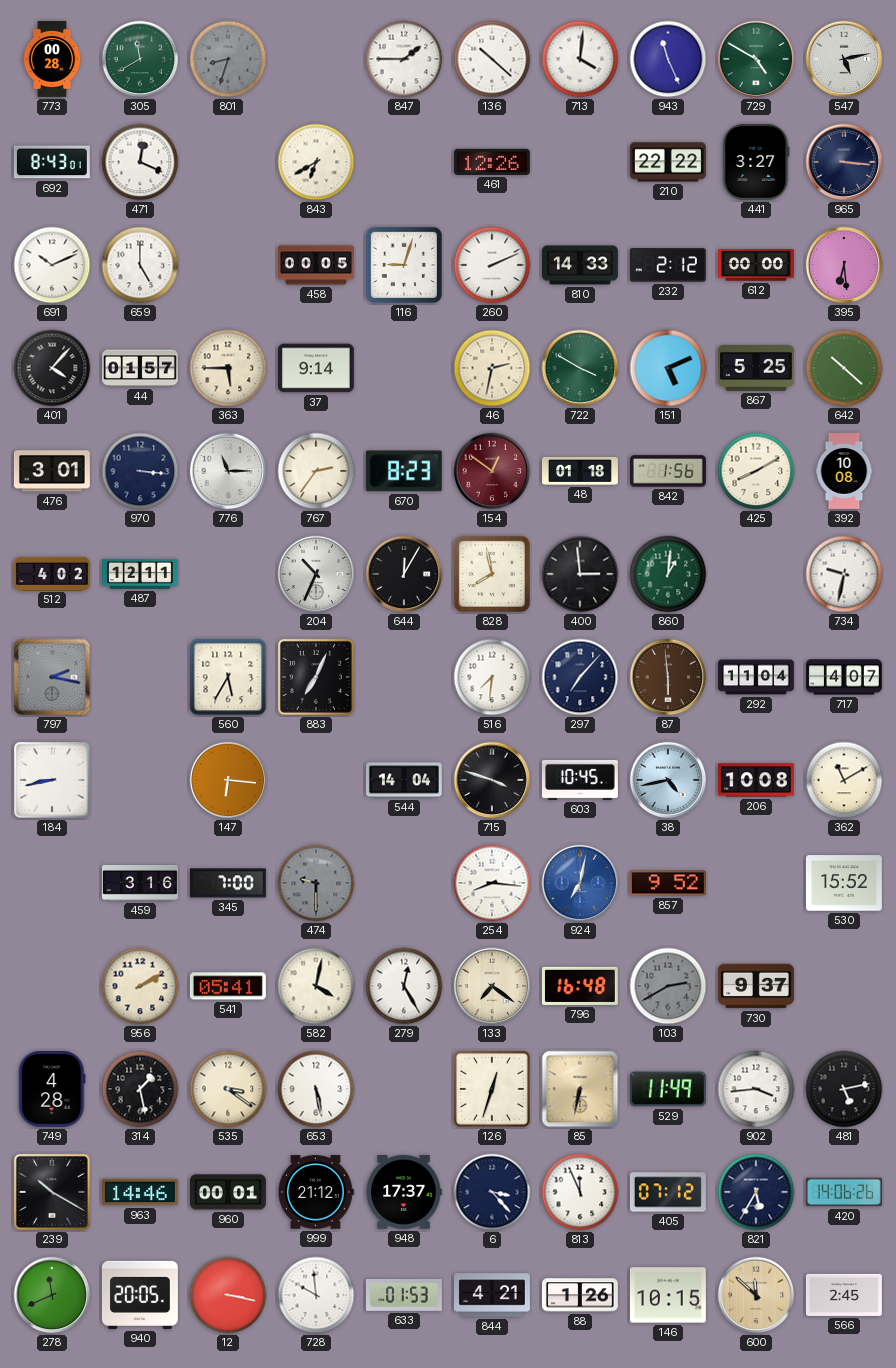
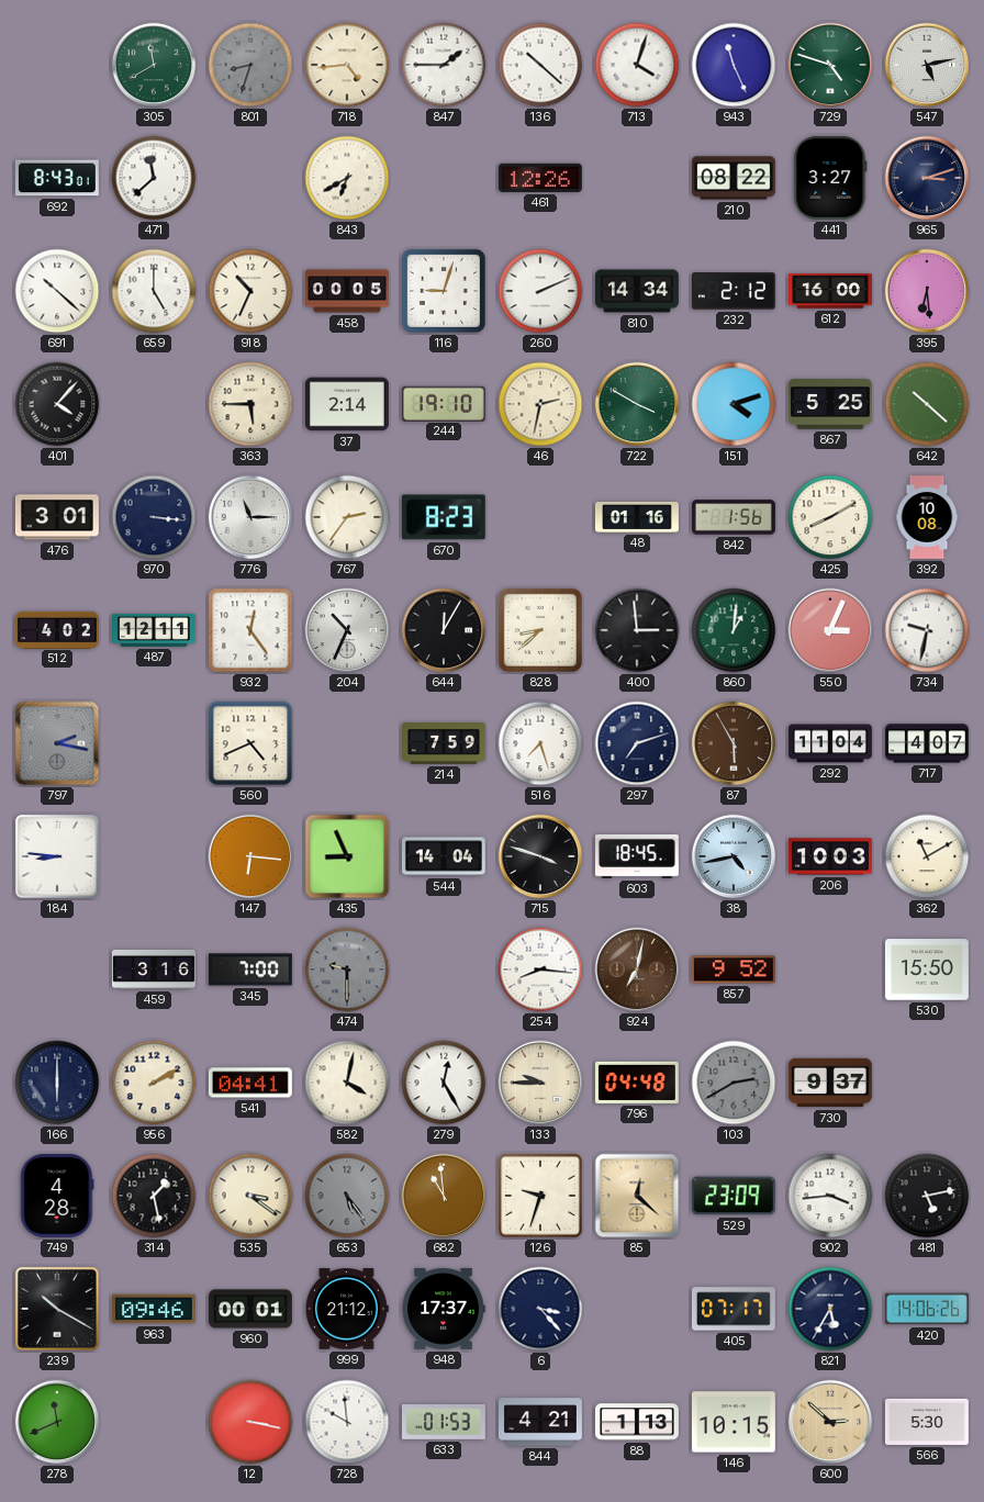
773: 00:28 -> none (52, 60)
718: none -> 4:44 (347, 65)
713: 4:01 -> 4:03 (637, 65)
729: 4:50 -> 4:48 (830, 65)
471: 12:19 -> 11:38 (154, 178)
210: 22:22 -> 08:22 (734, 178)
965: 3:16 -> 3:12 (927, 178)
691: 10:11 -> 10:22 (57, 291)
918: none -> 10:34 (250, 291)
810: 14:33 -> 14:34 (637, 291)
612: 00:00 -> 16:00 (831, 291)
44: 01:57 -> none (141, 368)
37: 9:14 -> 2:14 (347, 404)
244: none -> 19:10 (444, 403)
151: 5:11 -> 4:12 (734, 404)
154: 12:51 -> none (492, 471)
48: 01:18 -> 01:16 (638, 517)
932: none -> 12:24 (250, 630)
828: 7:58 -> 8:38 (540, 630)
550: none -> 3:04 (830, 630)
560: 5:35 -> 4:41 (250, 743)
883: 7:04 -> none (316, 677)
214: none -> 7:59 (445, 744)
516: 7:31 -> 7:27 (540, 743)
297: 7:07 -> 7:12 (637, 743)
87: 5:59 -> 5:55 (734, 743)
184: 8:43 -> 8:46 (57, 856)
435: none -> 8:56 (347, 856)
603: 10:45 -> 18:45 (637, 856)
206: 10:08 -> 10:03 (830, 856)
924 dial: blue -> brown (637, 969)
530: 15:52 -> 15:50 (927, 969)
166: none -> 6:00 (57, 1083)
541: 05:41 -> 04:41 (250, 1083)
133: 7:21 -> 9:45 (540, 1083)
796: 16:48 -> 04:48 (637, 1083)
653: 5:28 -> 5:24 (347, 1196)
653 dial: white -> grey (347, 1196)
682: none -> 10:59 (444, 1196)
126: 12:33 -> 9:33 (540, 1196)
85: 6:32 -> 12:22 (637, 1196)
529: 11:49 -> 23:09 (734, 1196)
963: 14:46 -> 09:46 (154, 1309)
813: 11:56 -> none (580, 1192)
405: 07:12 -> 07:17 (734, 1309)
940: 20:05 -> none (140, 1295)
88: 1:26 -> 1:13 (637, 1422)
600: 11:52 -> 2:52 (830, 1422)
566: 2:45 -> 5:30 (927, 1422)
